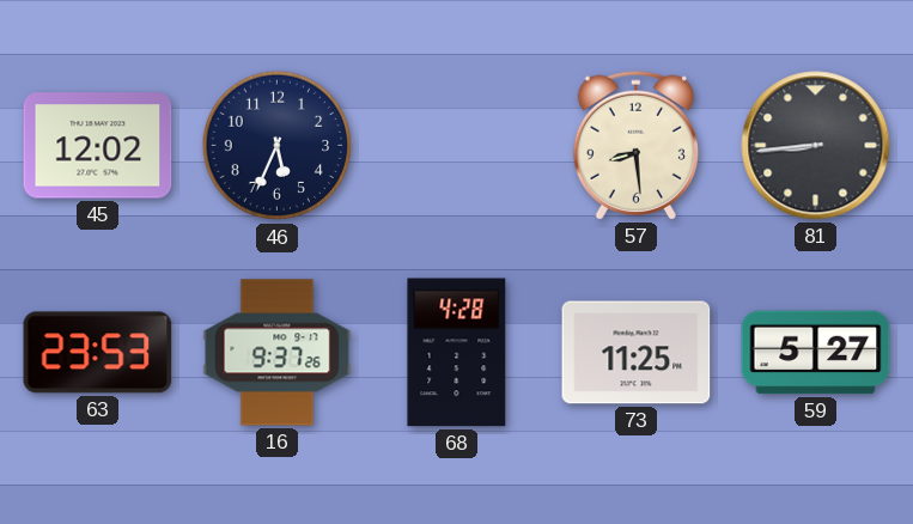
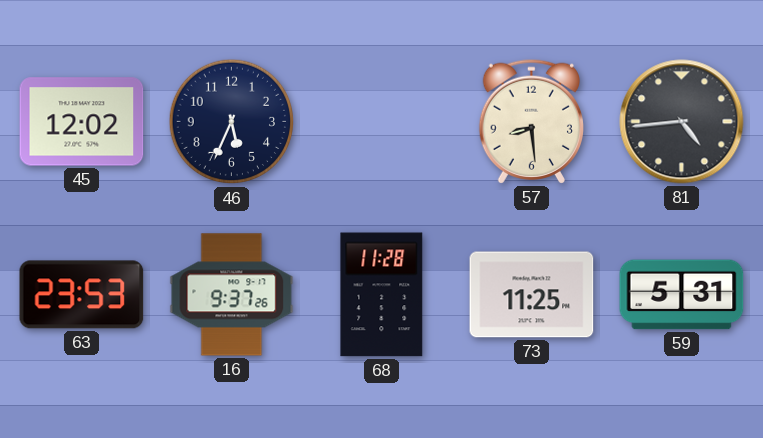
81: 8:44 -> 4:44 (682, 122)
68: 4:28 -> 11:28 (382, 295)
59: 5:27 -> 5:31 (682, 295)
